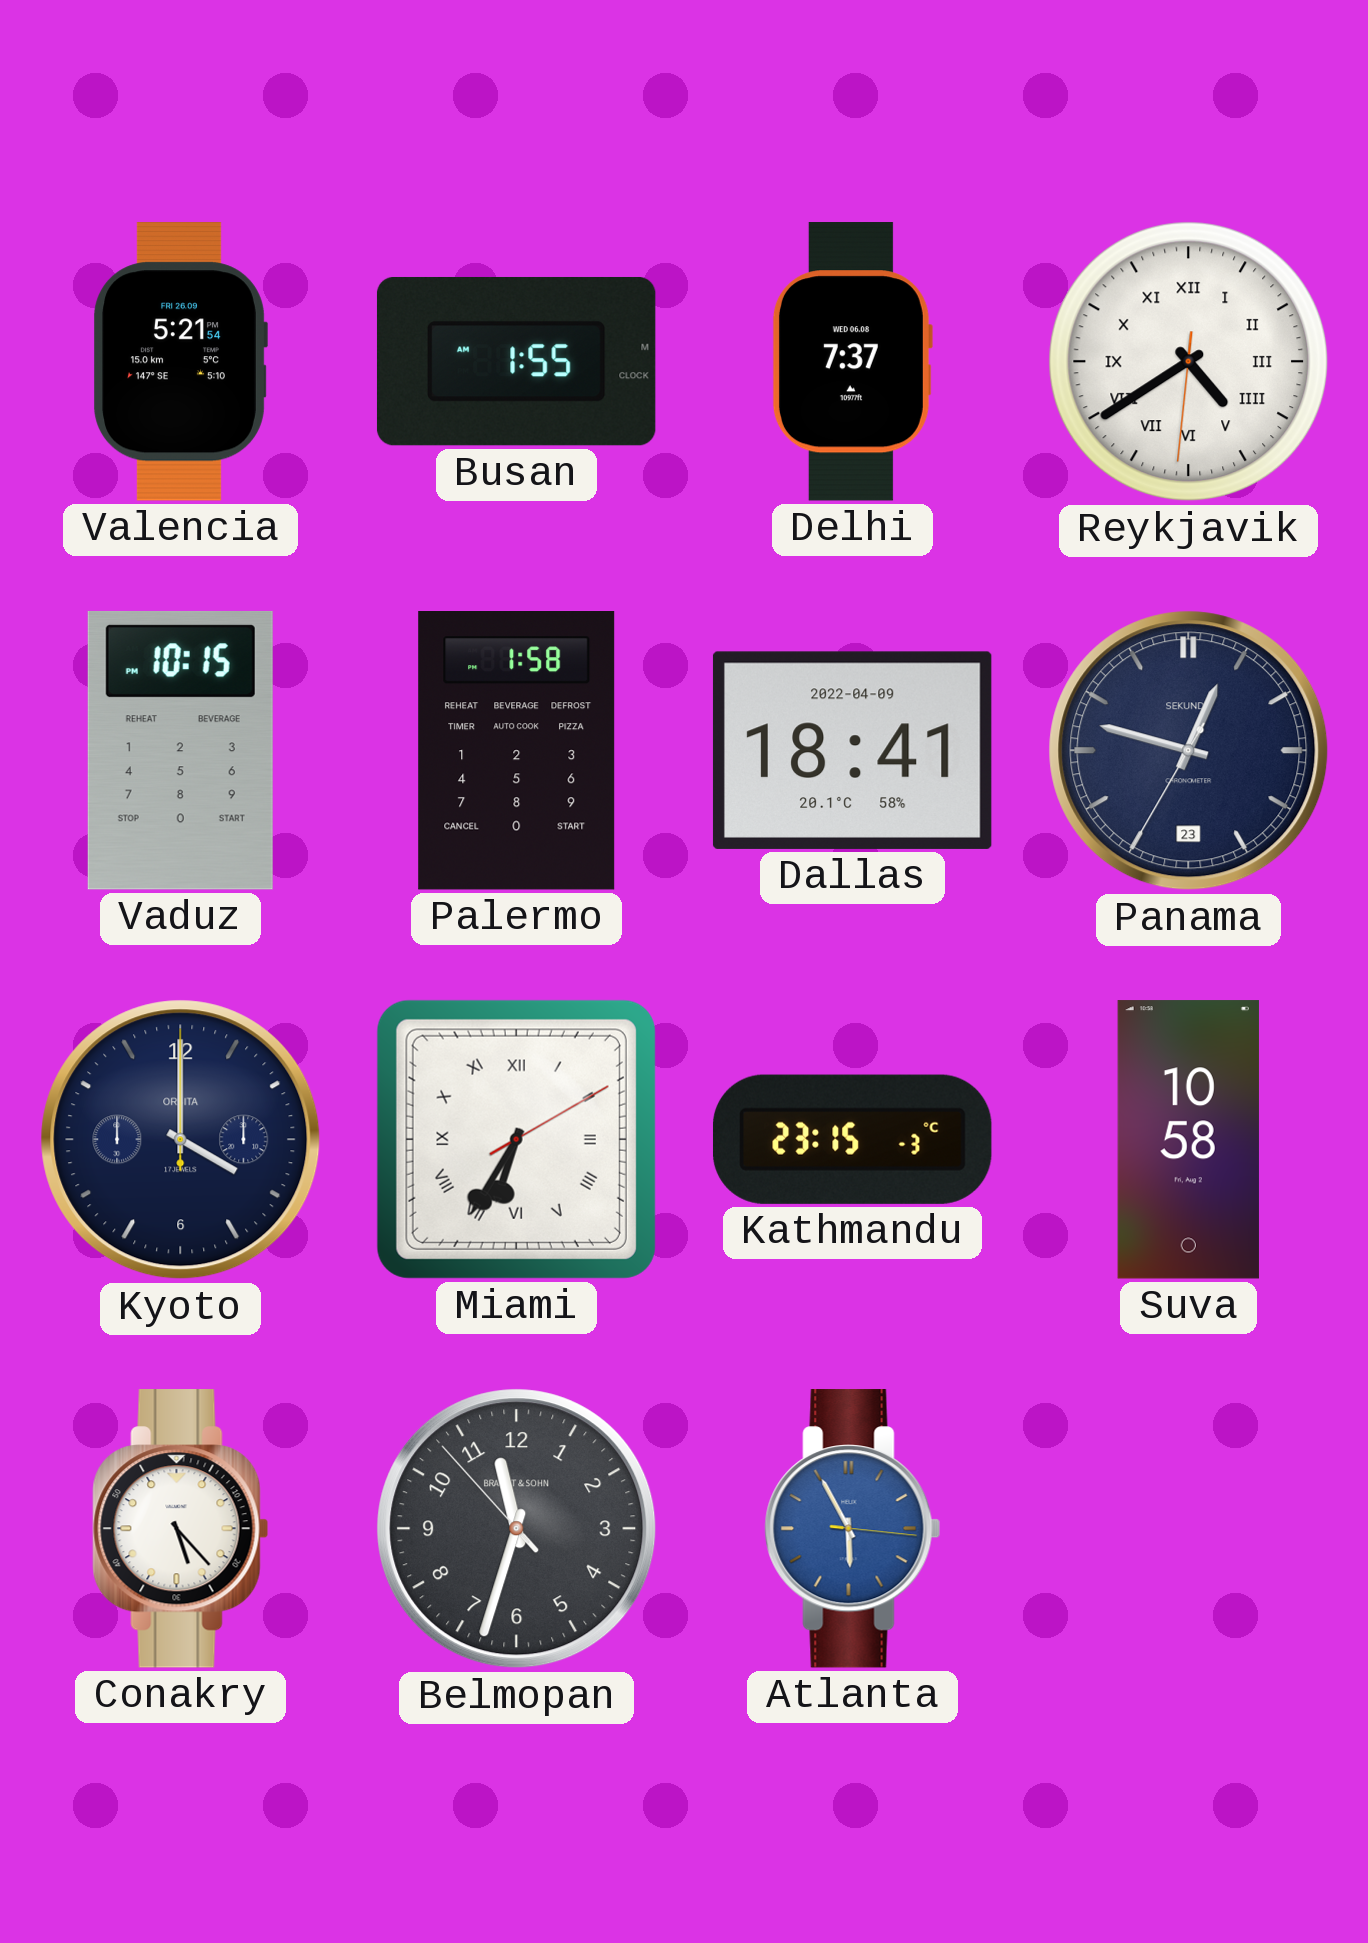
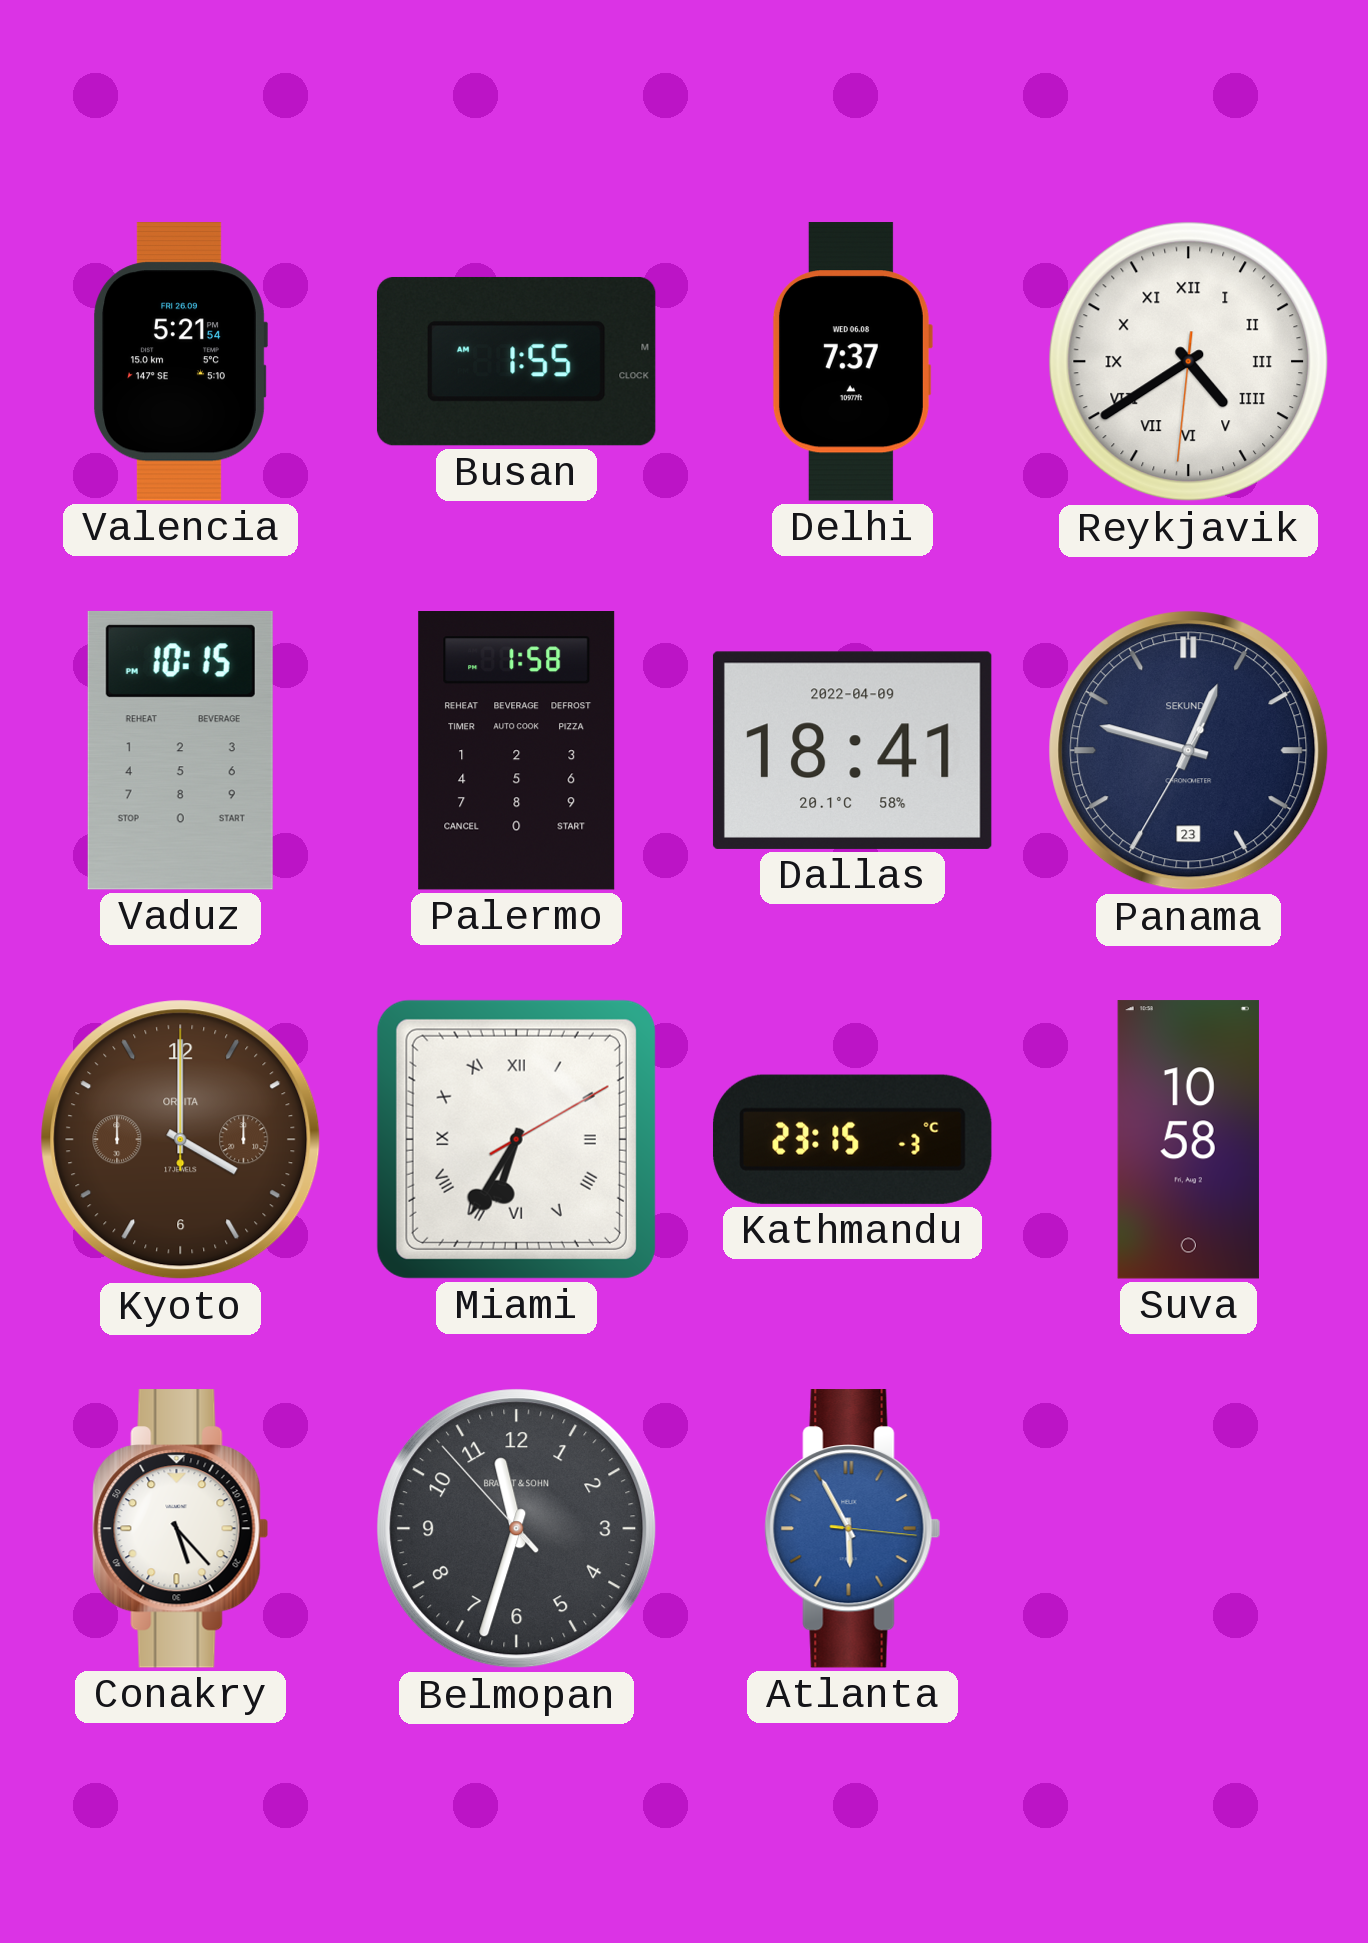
Kyoto dial: navy -> brown (181, 1140)
